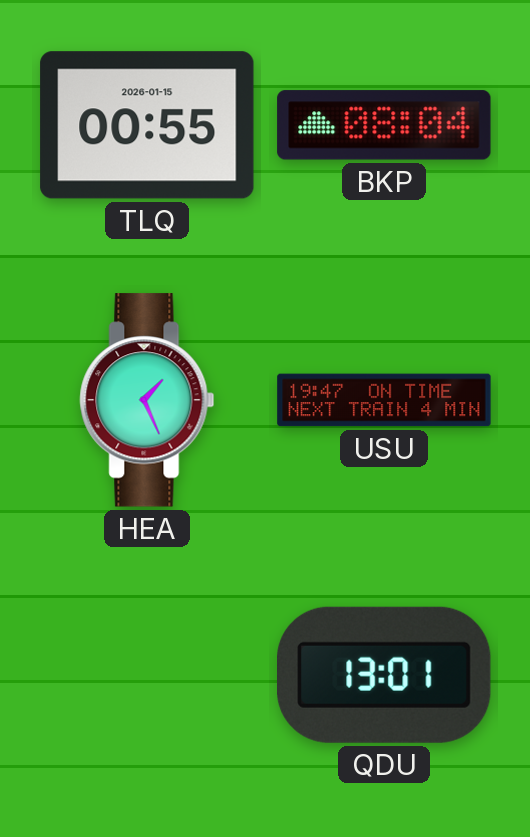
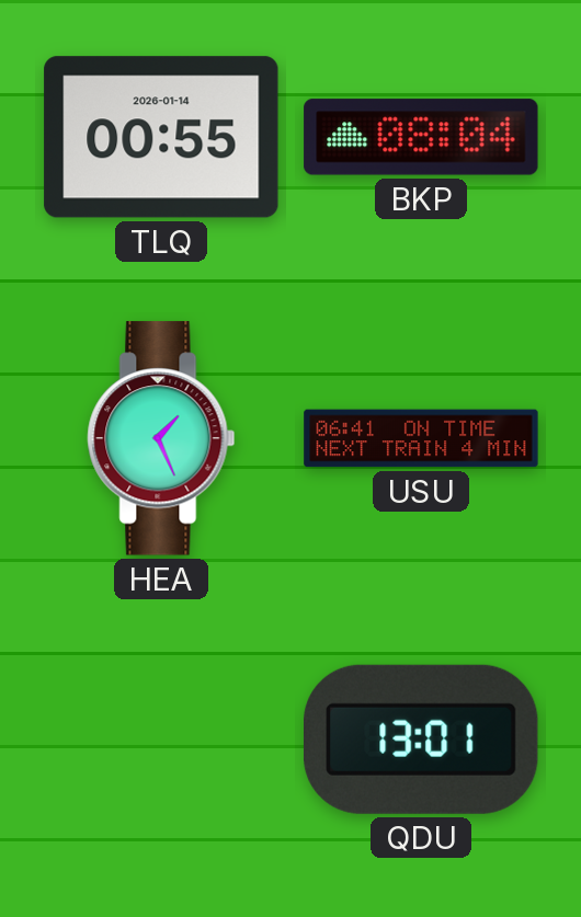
TLQ date: 2026-01-15 -> 2026-01-14 (161, 137)
USU: 19:47 -> 06:41 (421, 438)
